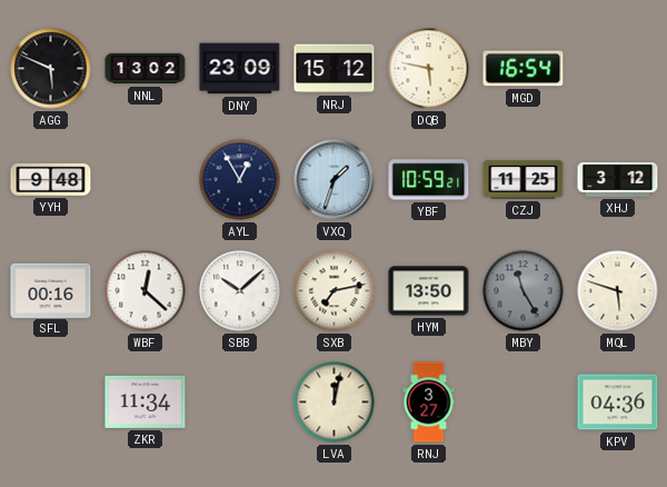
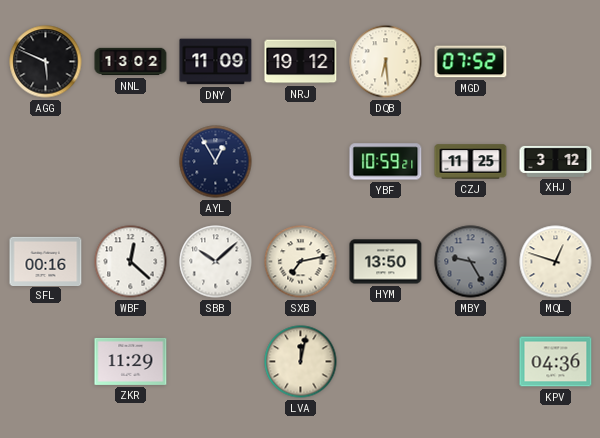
DNY: 23:09 -> 11:09 (216, 62)
NRJ: 15:12 -> 19:12 (301, 62)
DQB: 5:47 -> 6:29 (386, 62)
MGD: 16:54 -> 07:52 (471, 62)
YYH: 9:48 -> none (51, 179)
VXQ: 1:33 -> none (335, 180)
MBY: 11:25 -> 9:25 (471, 262)
MQL: 5:48 -> 12:48 (556, 262)
ZKR: 11:34 -> 11:29 (131, 361)
RNJ: 3:27 -> none (429, 402)
